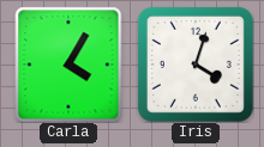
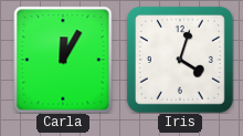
Carla: 4:05 -> 12:05 (63, 60)
